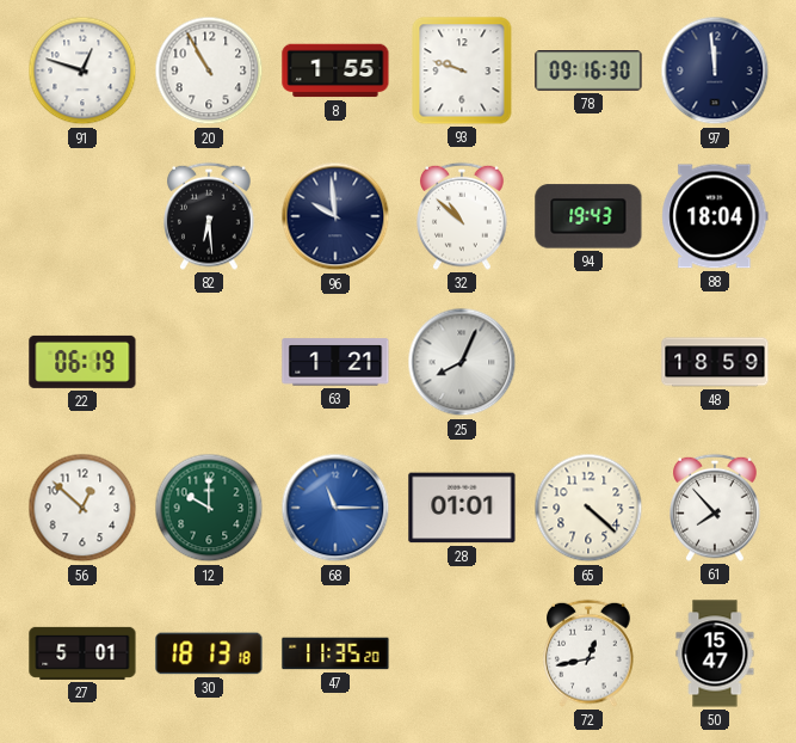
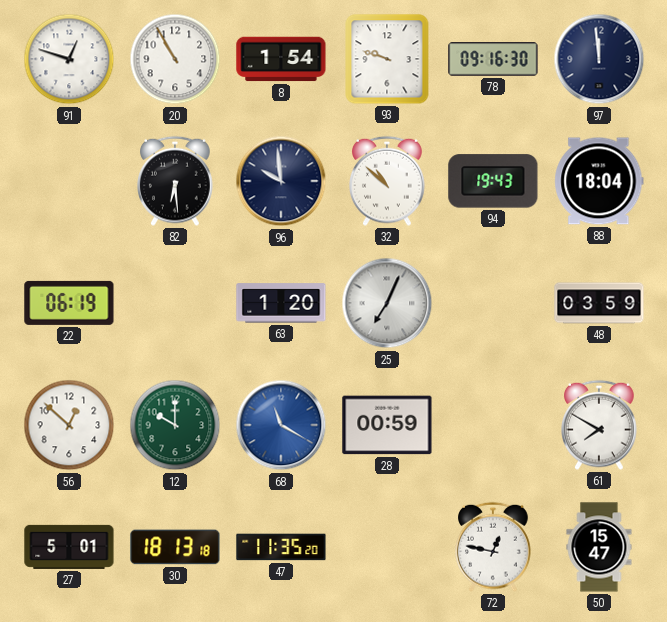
8: 1:55 -> 1:54 (281, 59)
63: 1:21 -> 1:20 (281, 303)
25: 8:04 -> 7:04 (387, 303)
48: 18:59 -> 03:59 (599, 303)
68: 11:15 -> 11:20 (281, 425)
28: 01:01 -> 00:59 (387, 425)
65: 4:22 -> none (588, 508)
61: 7:53 -> 7:50 (600, 425)
72: 12:43 -> 12:47 (494, 547)
